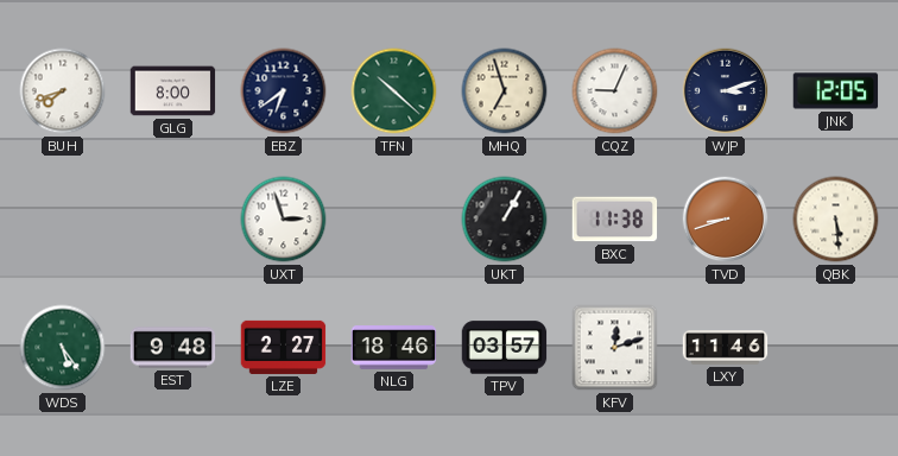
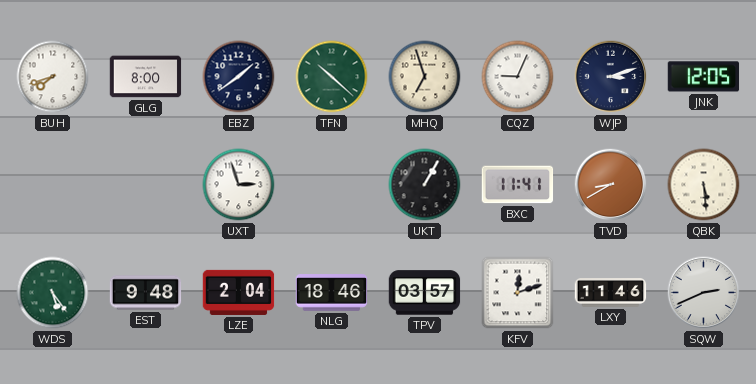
EBZ: 6:39 -> 1:39 (239, 77)
BXC: 11:38 -> 11:41 (518, 185)
TVD: 8:42 -> 8:40 (611, 185)
LZE: 2:27 -> 2:04 (239, 292)
SQW: none -> 2:41 (704, 293)
